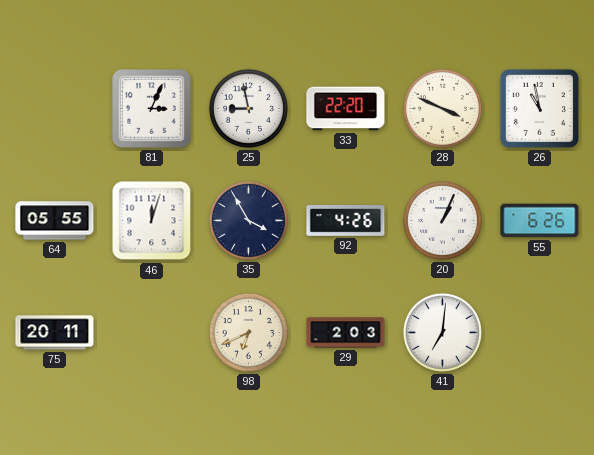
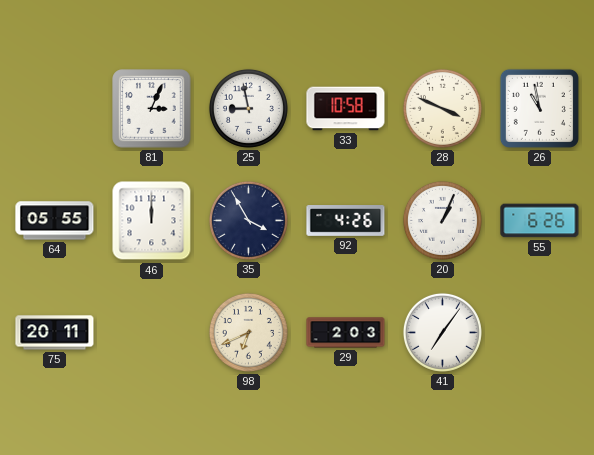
33: 22:20 -> 10:58 (346, 109)
46: 12:03 -> 12:00 (152, 221)
41: 7:01 -> 7:06 (442, 332)
